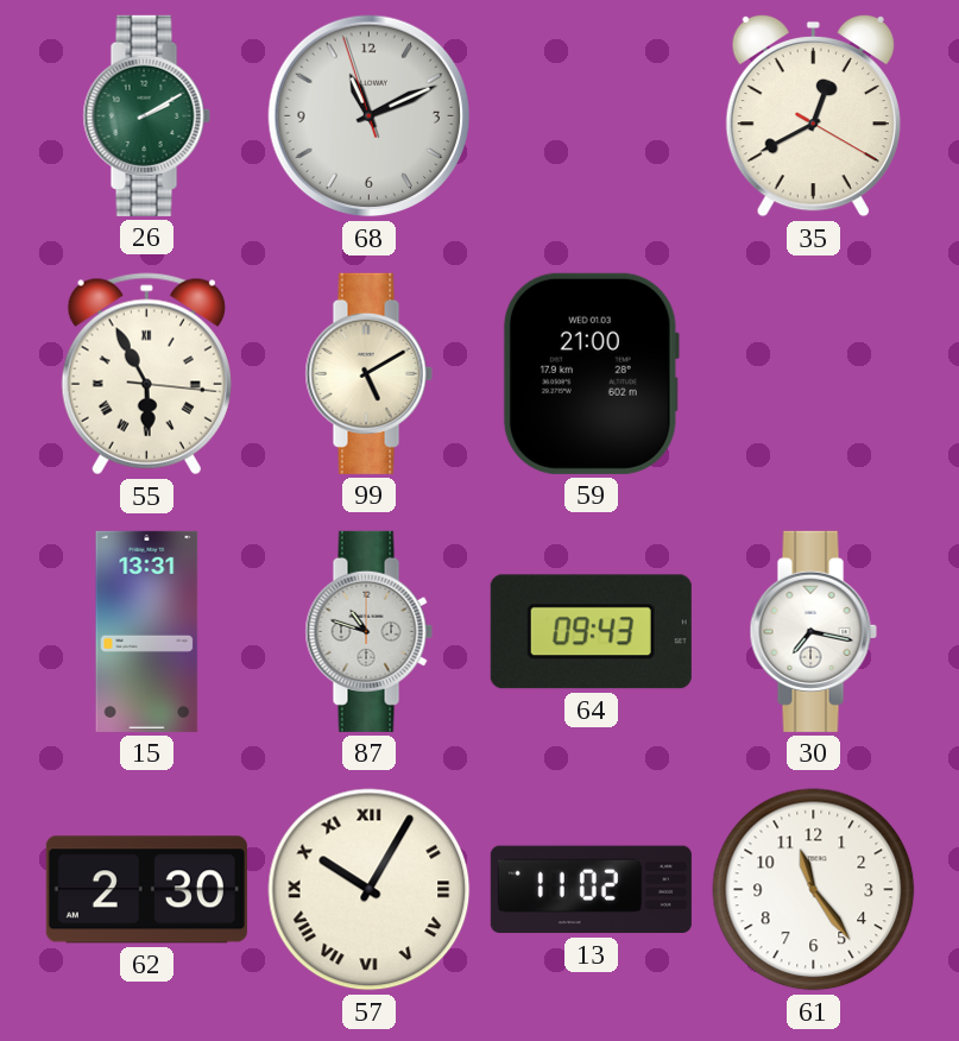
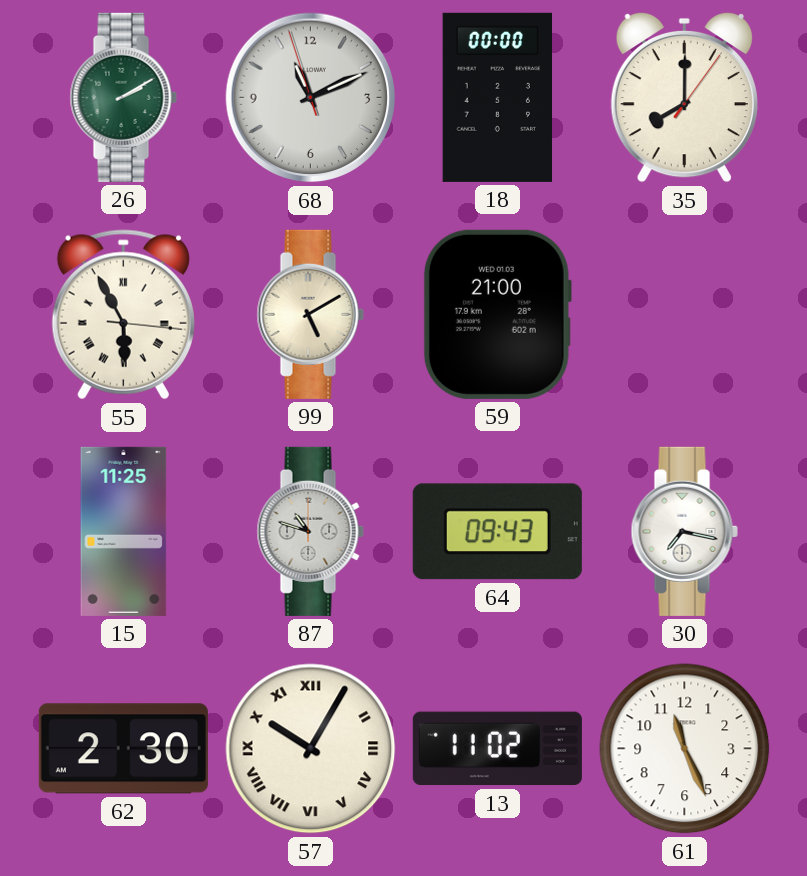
18: none -> 00:00 (498, 97)
35: 12:40 -> 8:00 (684, 97)
15: 13:31 -> 11:25 (124, 531)
61: 11:24 -> 11:26 (685, 749)
